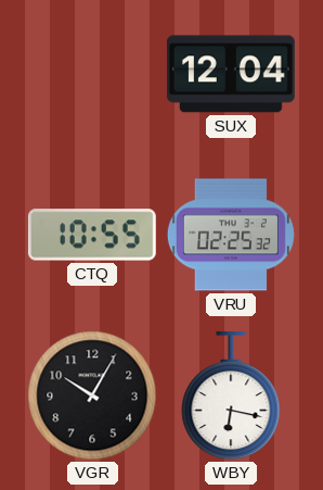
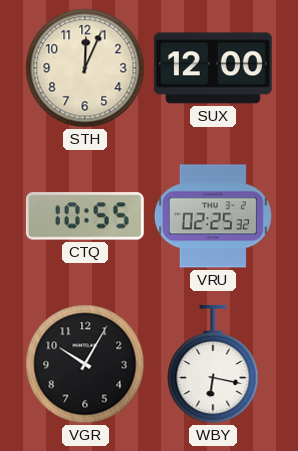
STH: none -> 12:04 (85, 68)
SUX: 12:04 -> 12:00 (213, 68)
